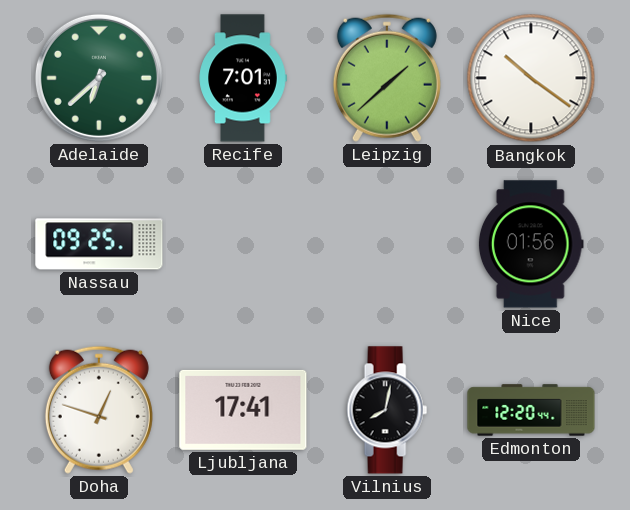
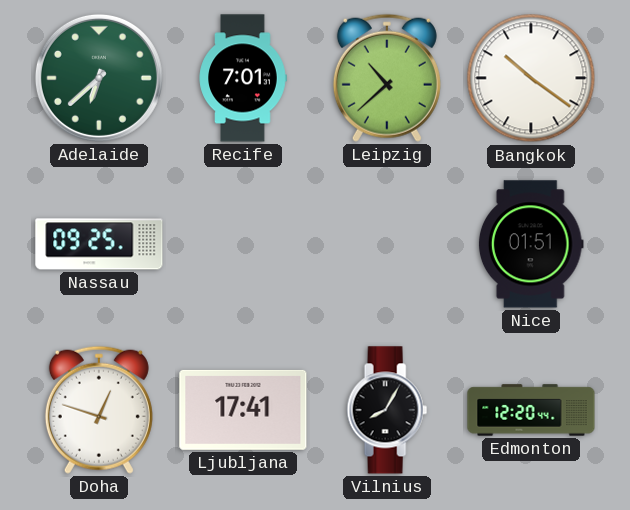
Leipzig: 1:38 -> 10:38 (387, 78)
Nice: 01:56 -> 01:51 (531, 244)
Vilnius: 8:02 -> 8:05 (387, 410)
